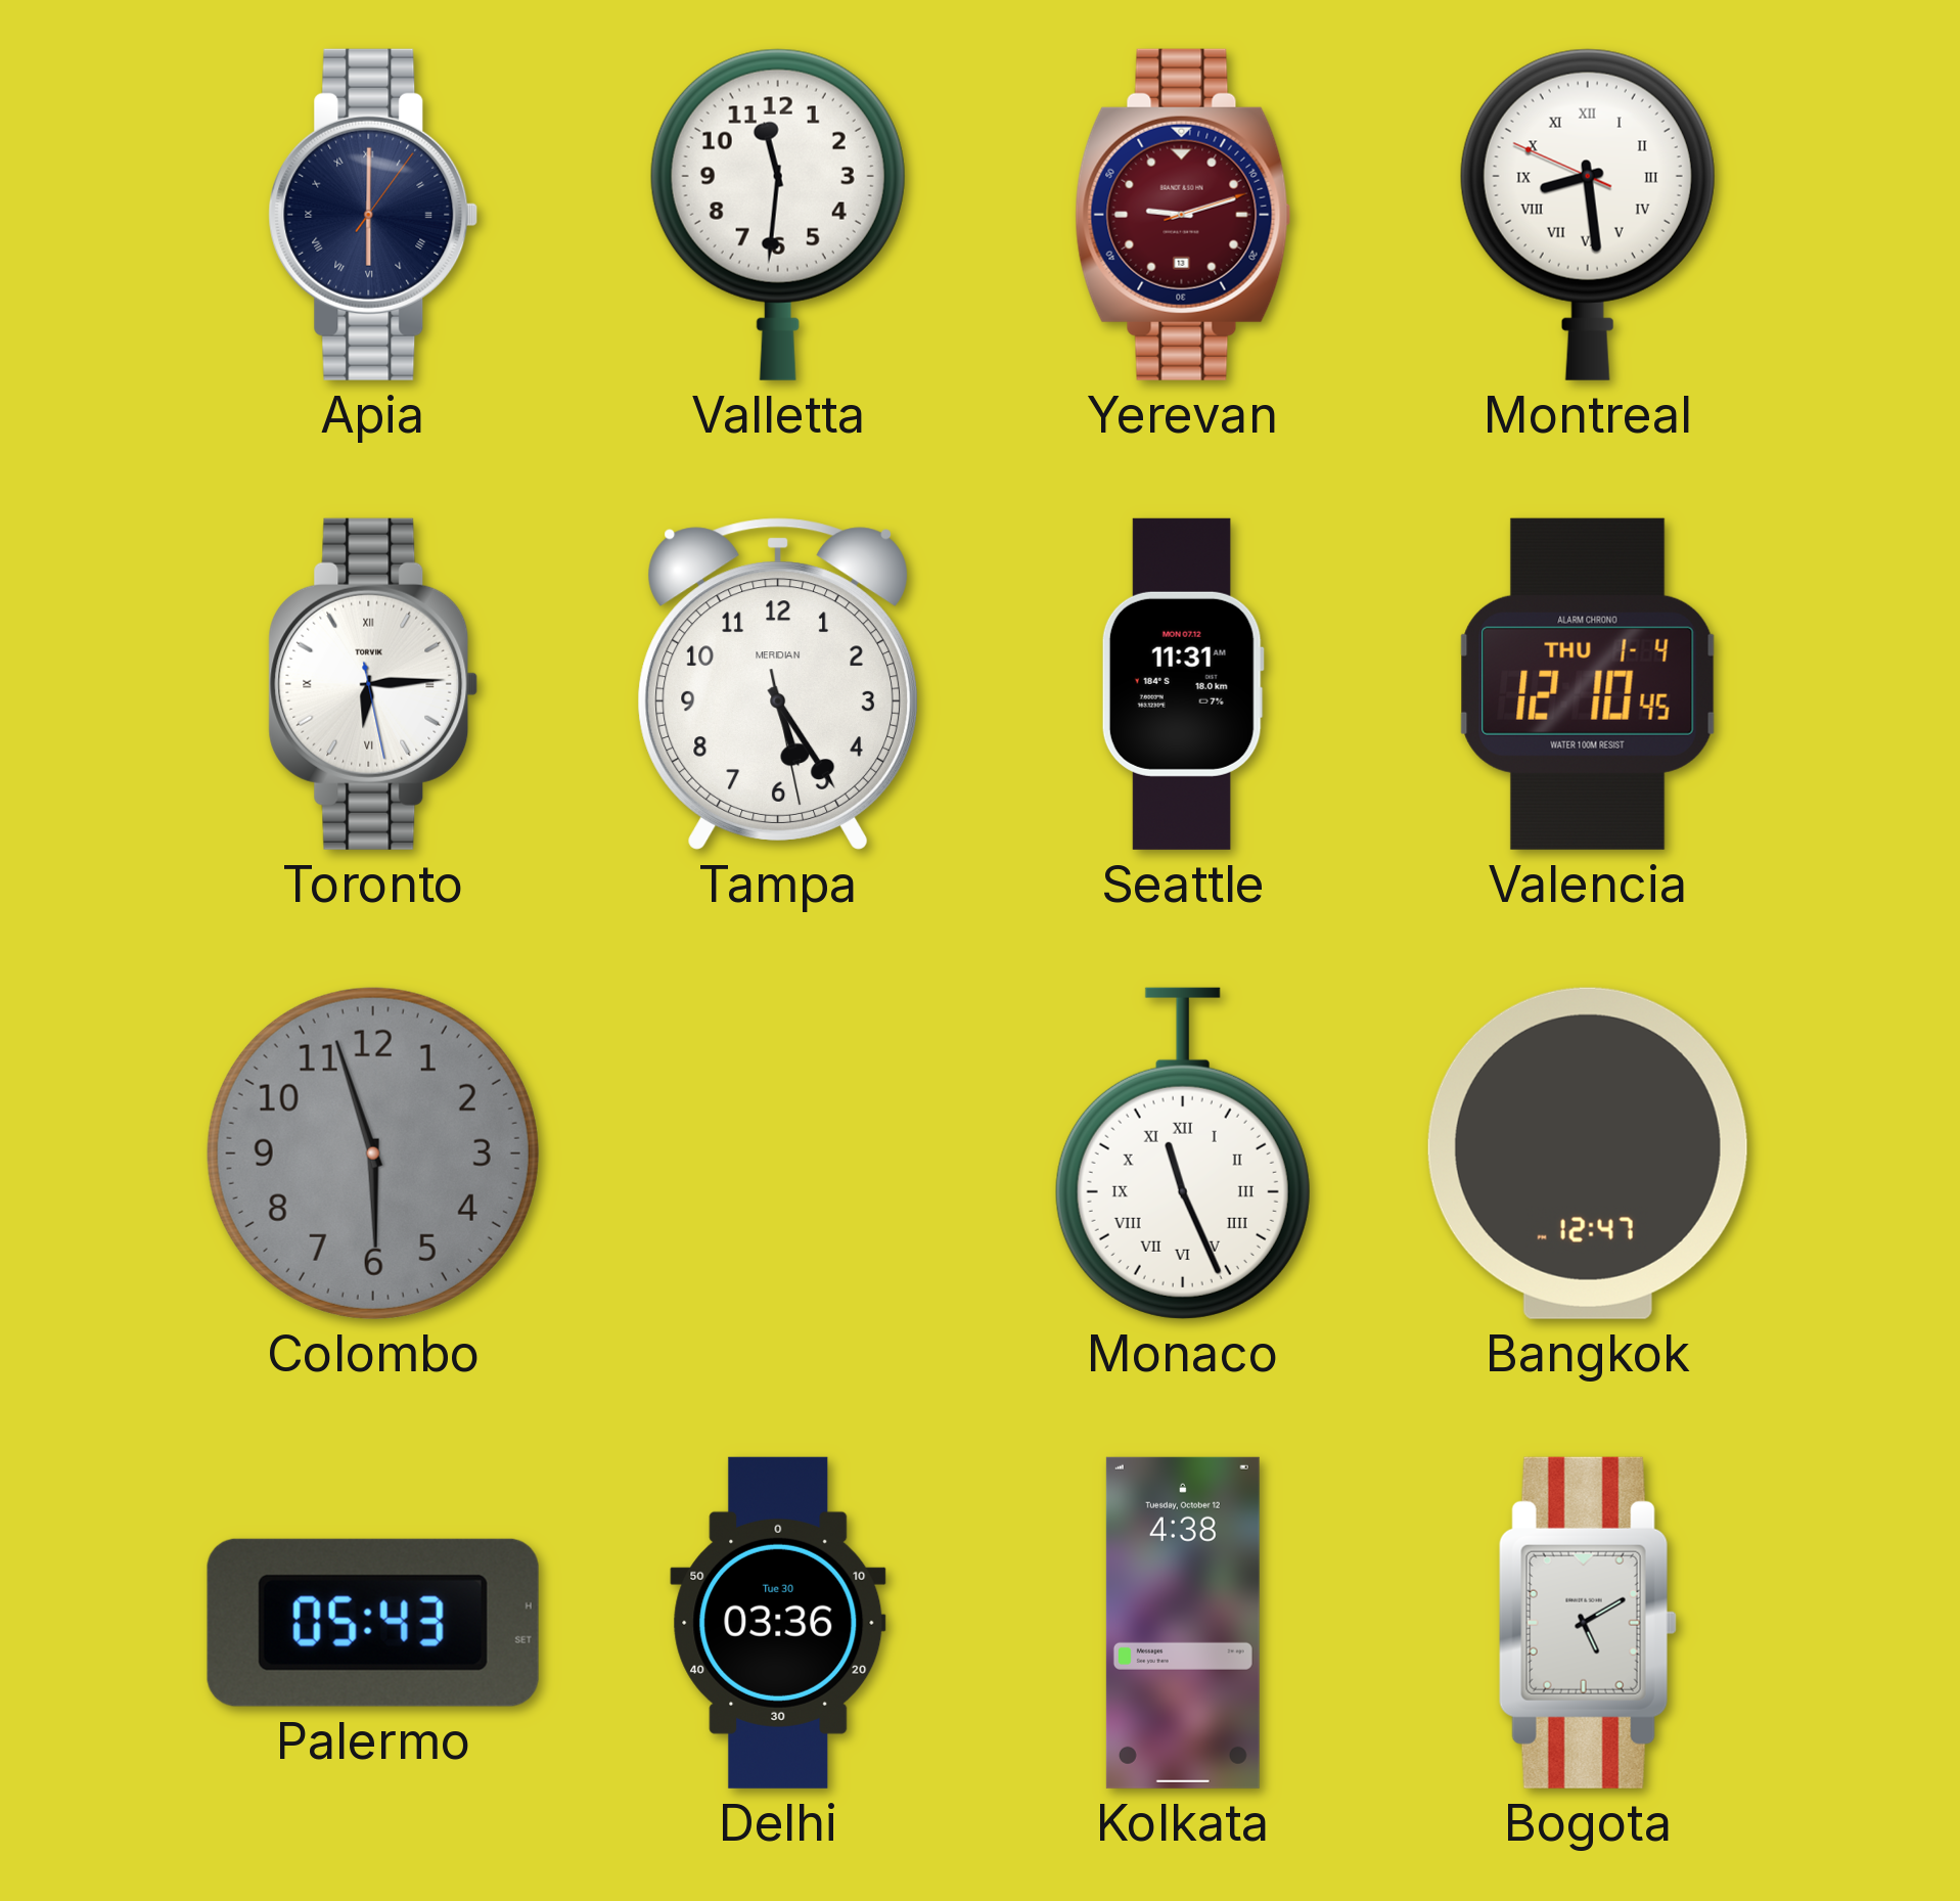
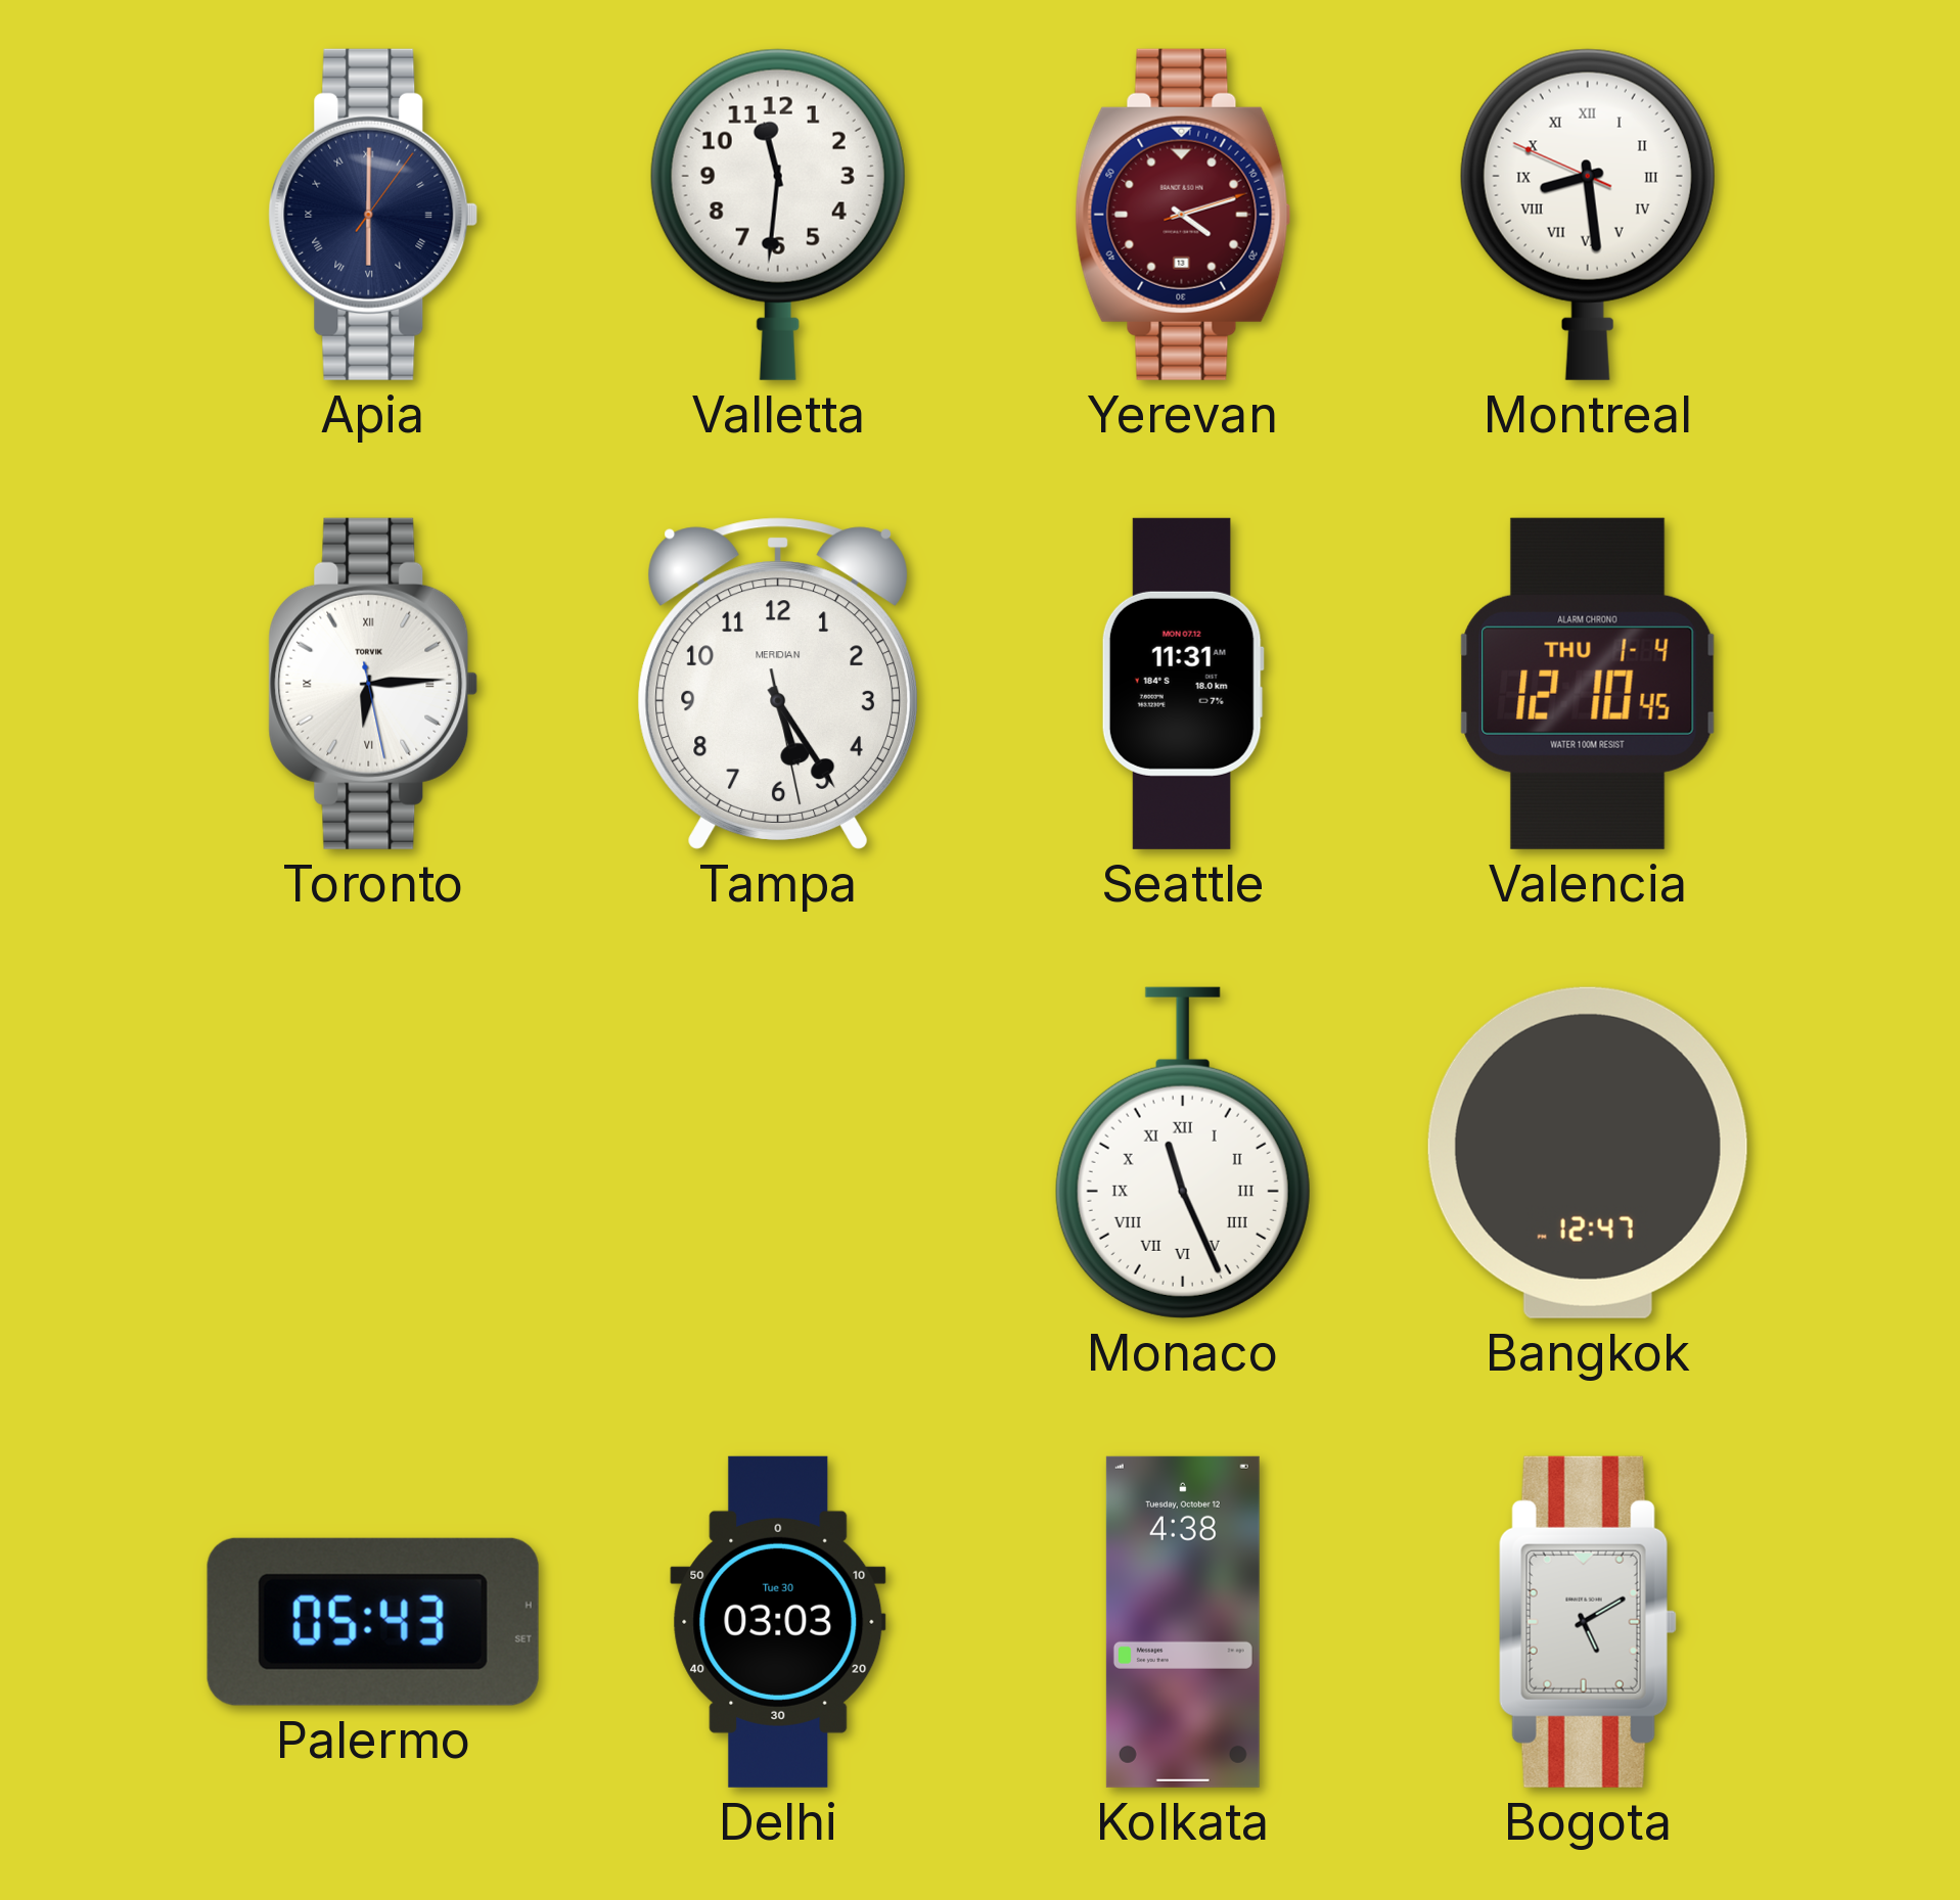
Yerevan: 9:12 -> 4:12 (1183, 215)
Colombo: 5:57 -> none (373, 1153)
Delhi: 03:36 -> 03:03 (778, 1622)
